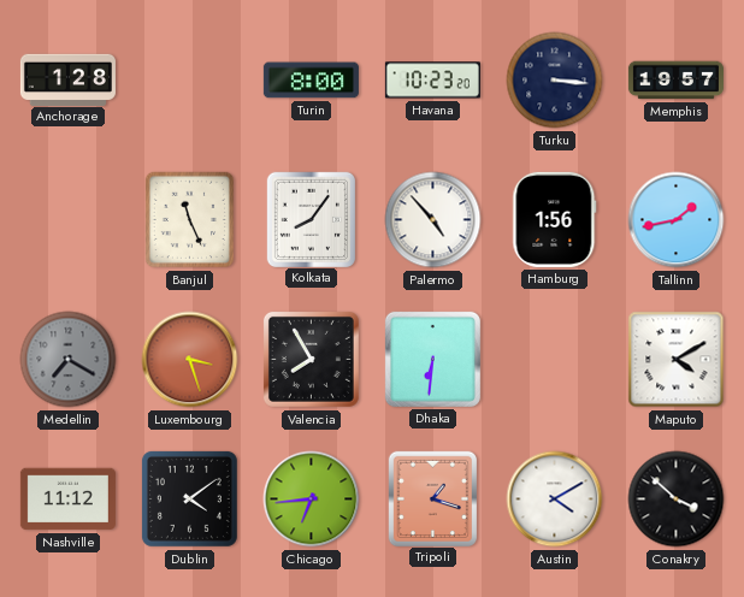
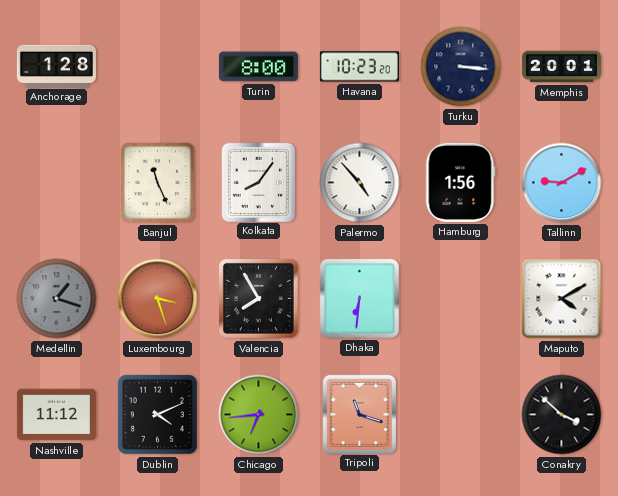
Memphis: 19:57 -> 20:01 (561, 67)
Tallinn: 1:43 -> 9:10 (562, 183)
Medellin: 7:20 -> 1:18 (57, 299)
Dublin: 4:09 -> 4:11 (157, 414)
Tripoli: 1:18 -> 11:18 (359, 414)
Austin: 4:10 -> none (555, 500)
